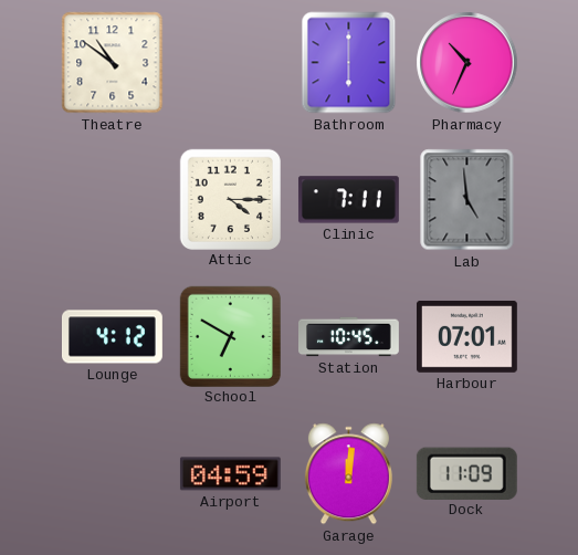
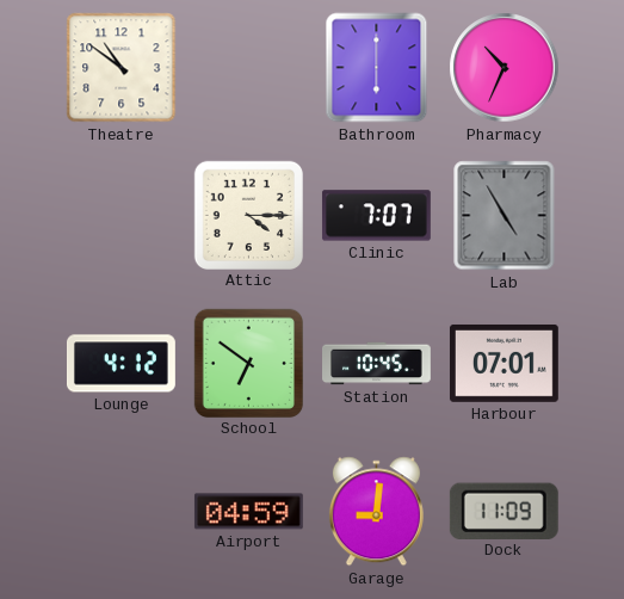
Clinic: 7:11 -> 7:07 (376, 216)
Lab: 4:59 -> 4:55 (505, 216)
School: 6:50 -> 6:51 (248, 363)
Garage: 12:01 -> 9:01 (376, 512)
